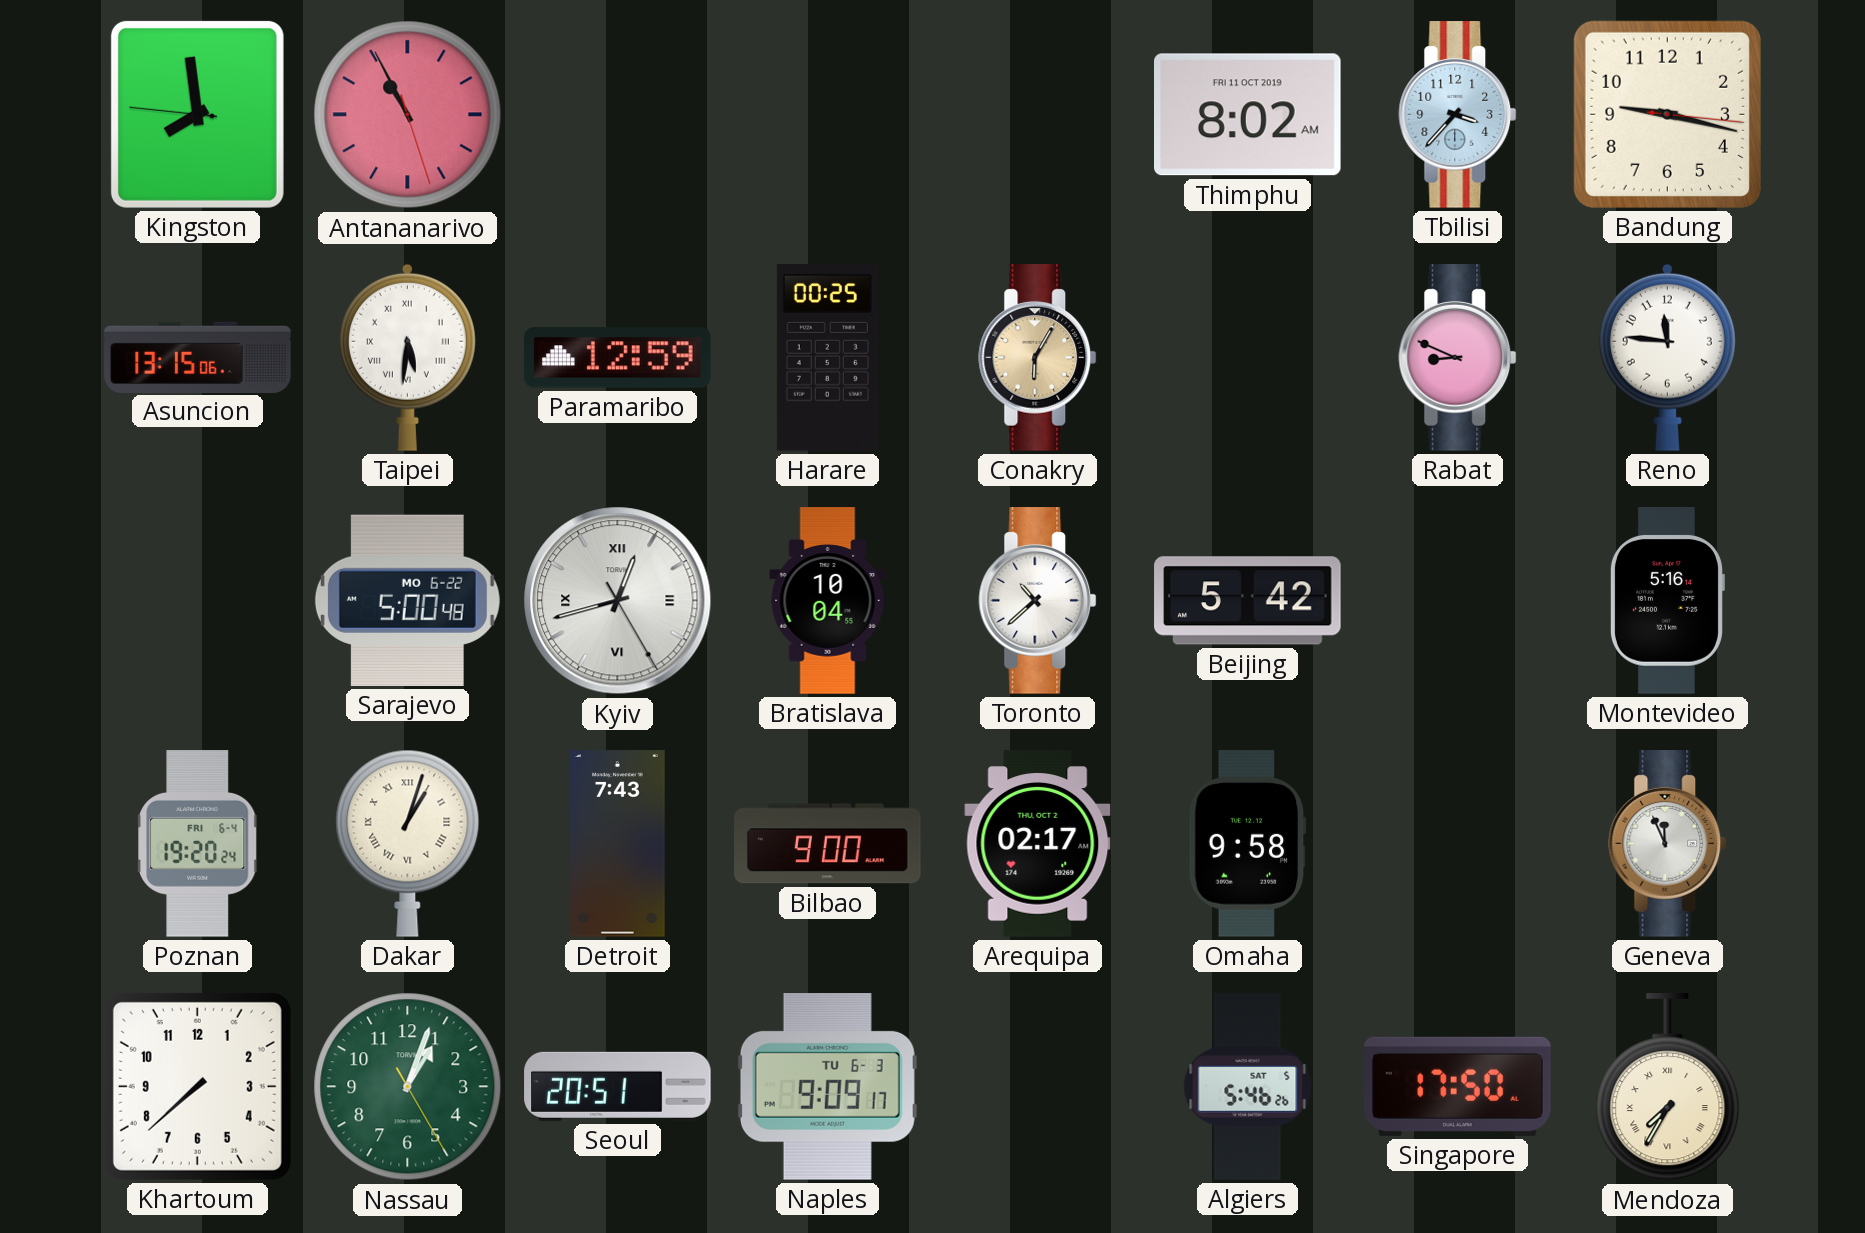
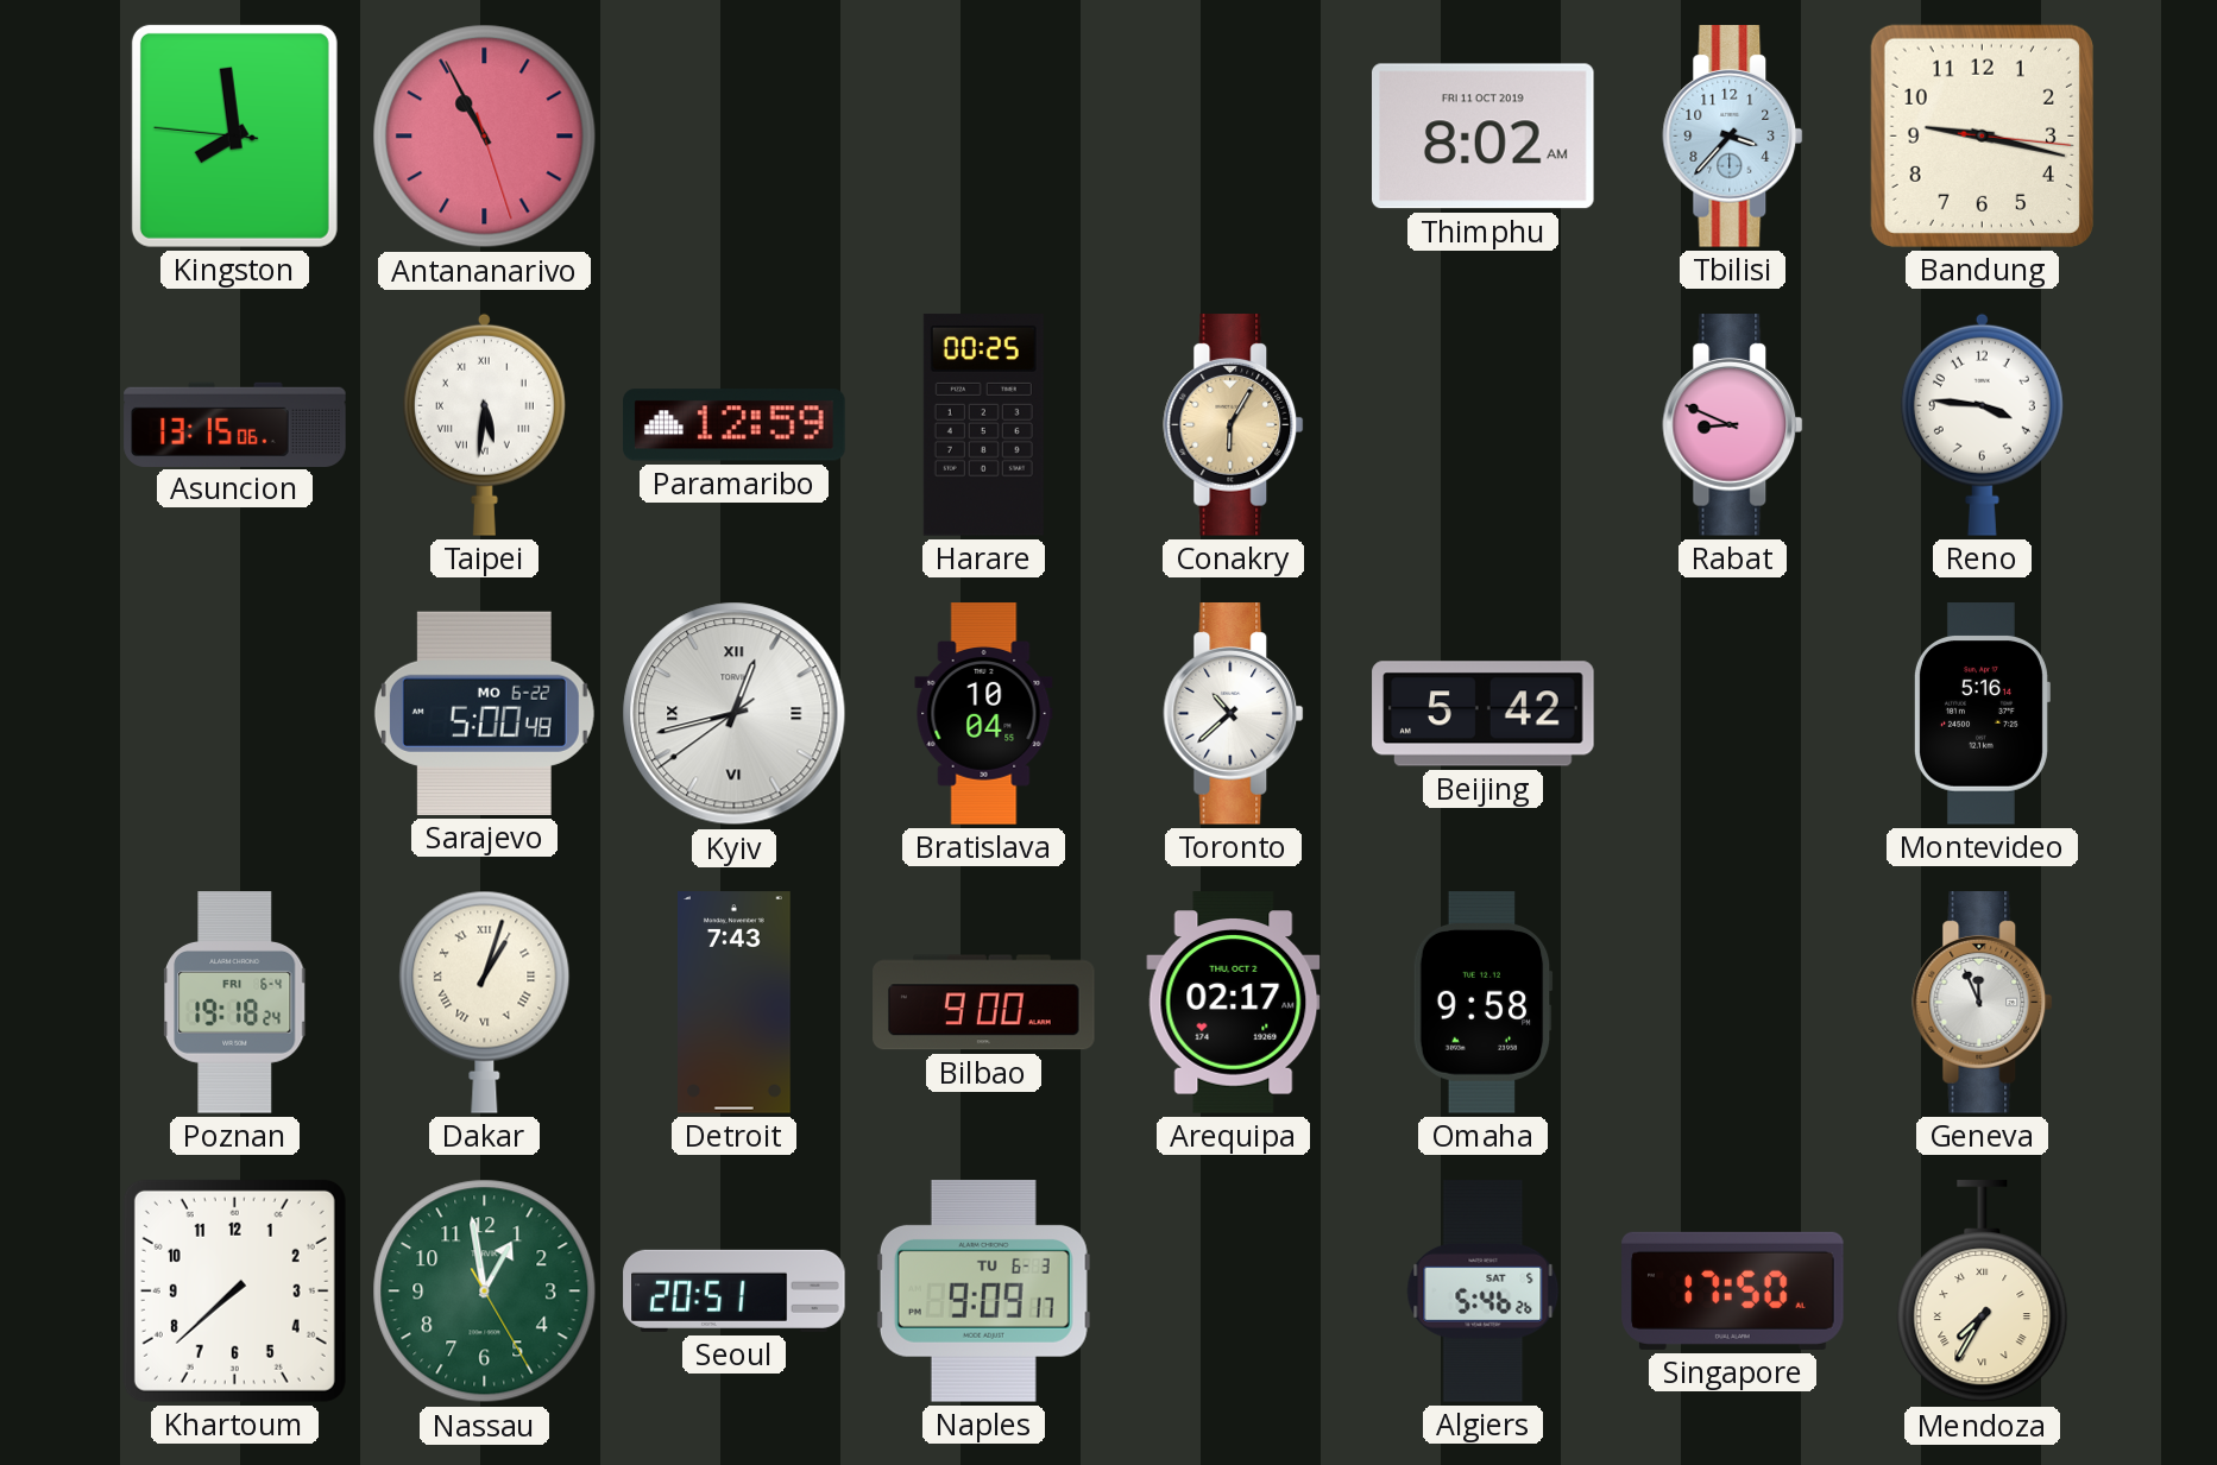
Reno: 11:46 -> 3:46 (1982, 424)
Kyiv: 12:42:25 -> 12:42:39 (735, 714)
Poznan: 19:20 -> 19:18 (237, 1003)
Nassau: 1:03 -> 12:58 (485, 1292)
